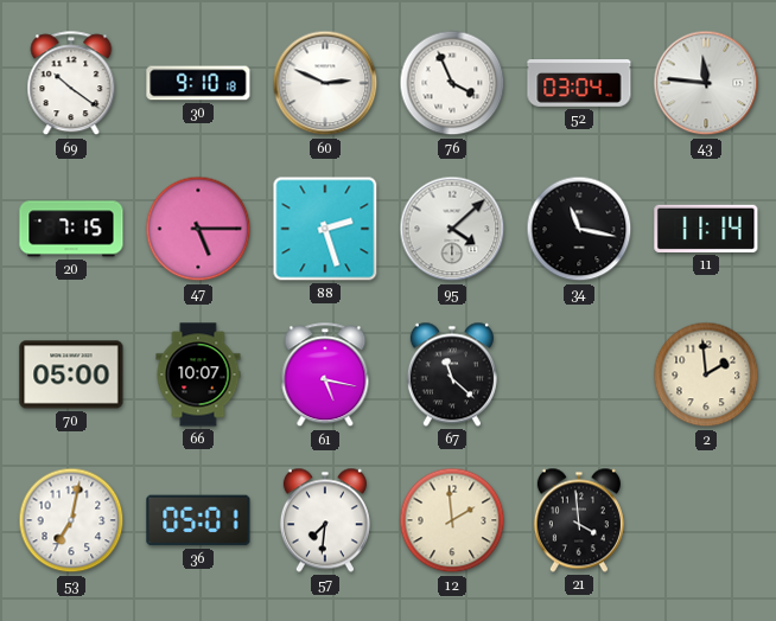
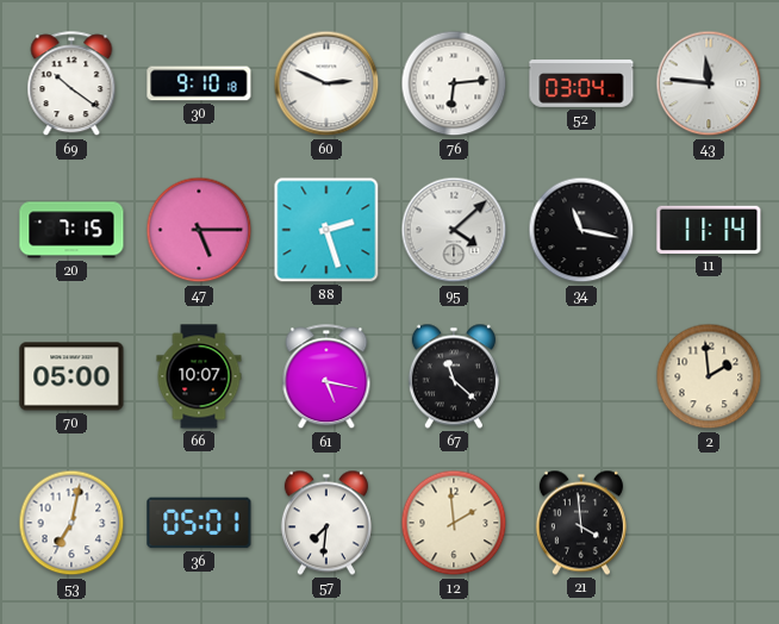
76: 3:56 -> 6:14 (454, 83)
